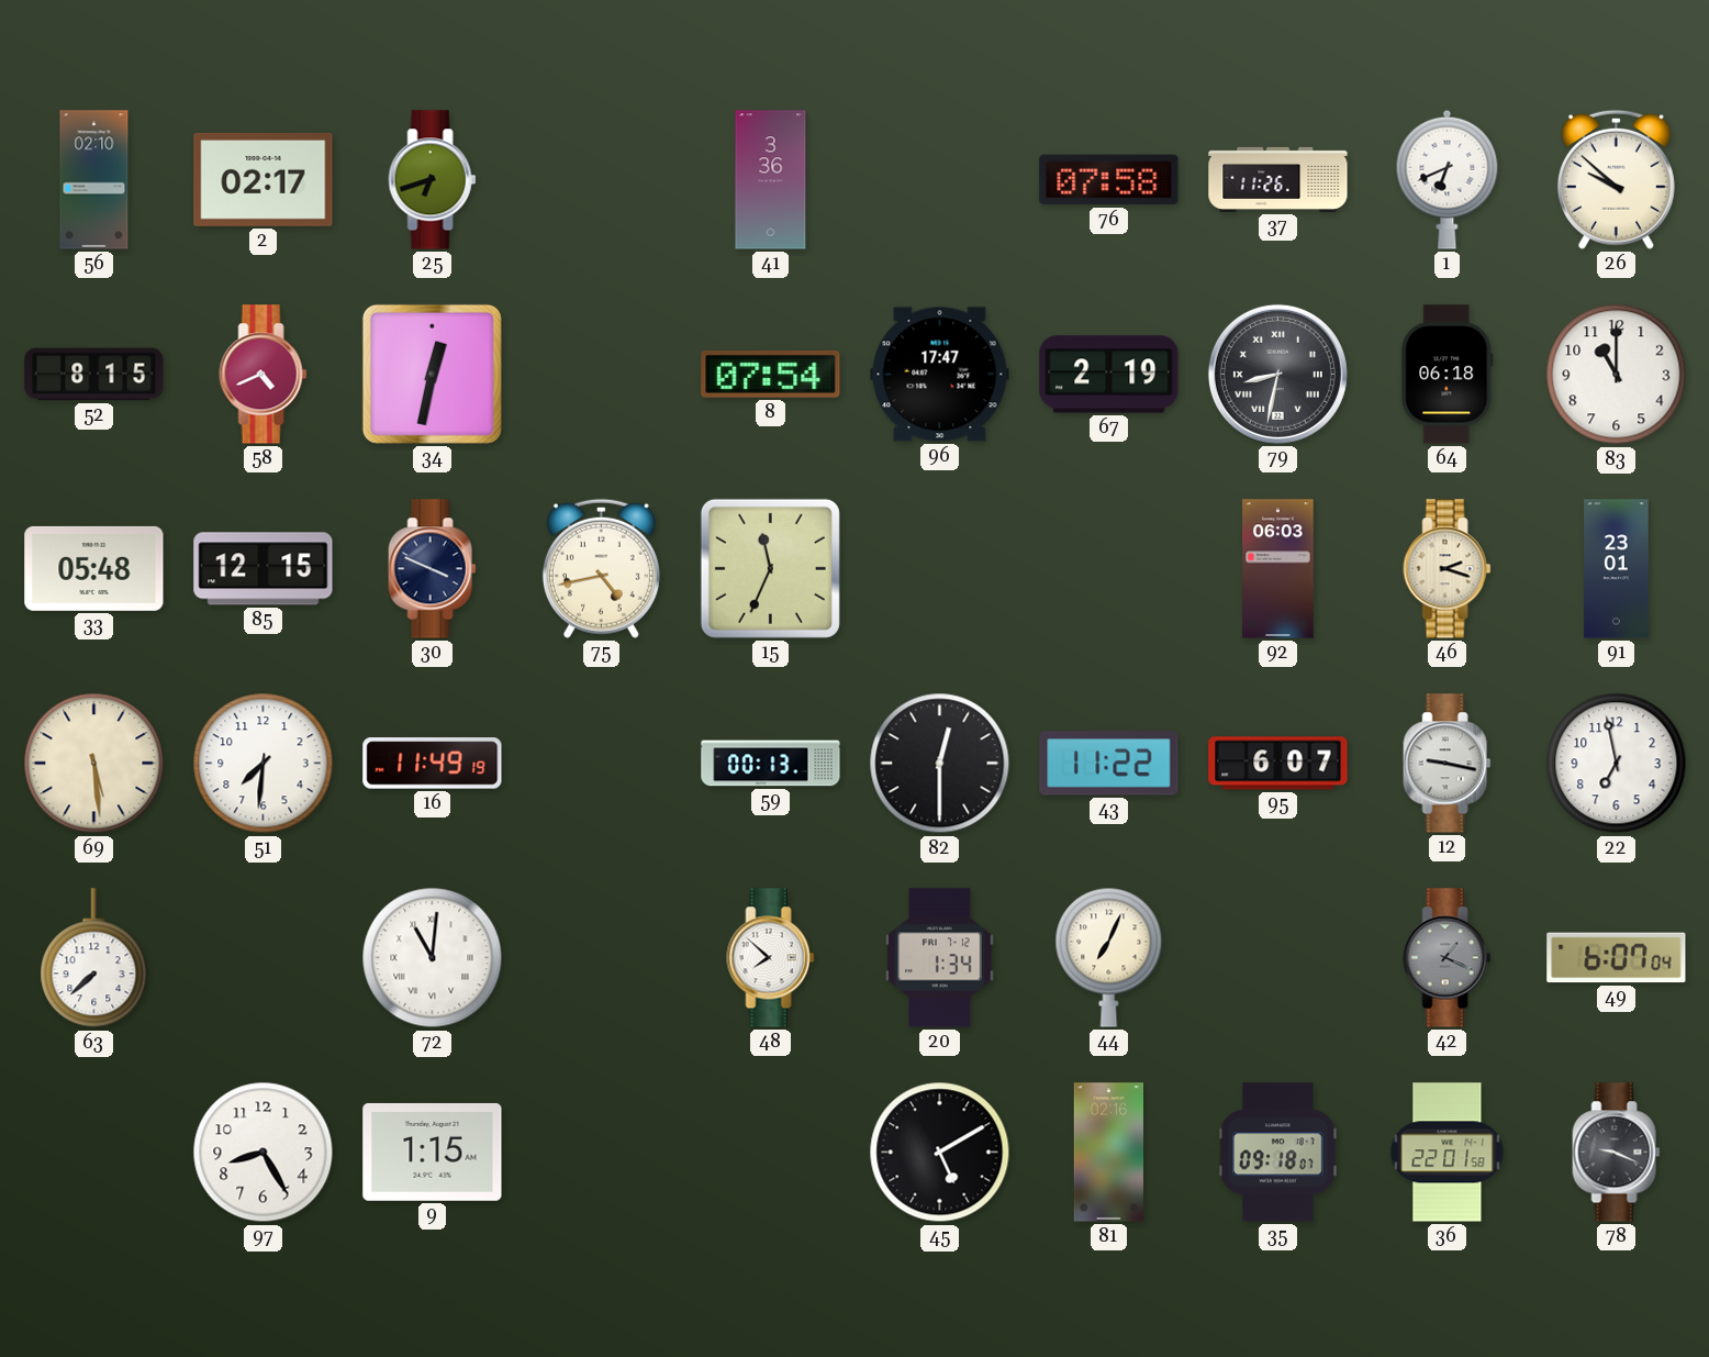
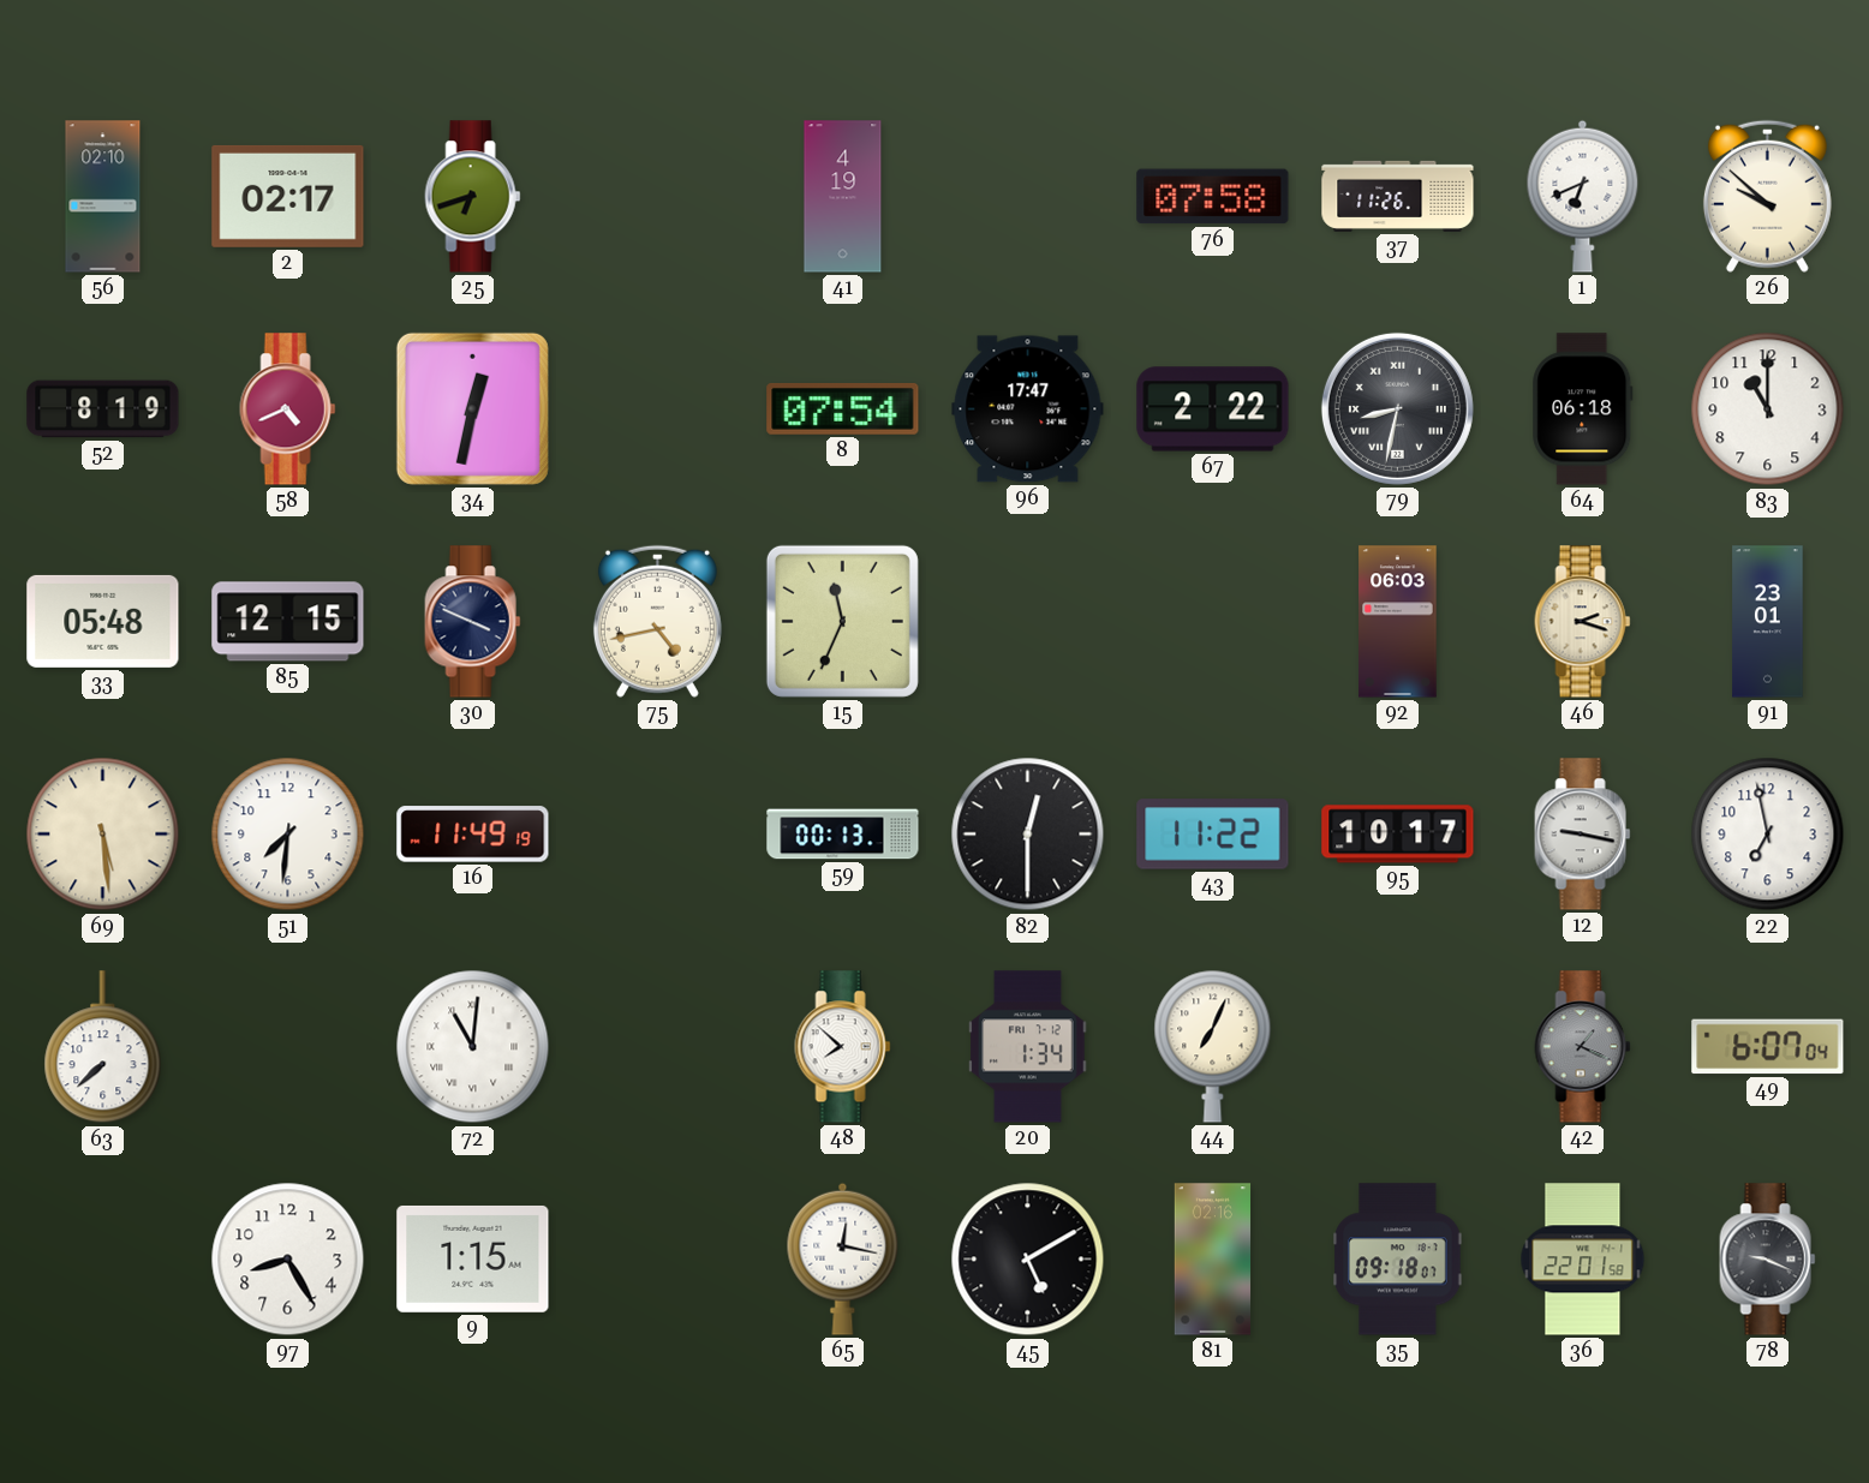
41: 3:36 -> 4:19 (843, 197)
52: 8:15 -> 8:19 (103, 409)
67: 2:19 -> 2:22 (1213, 409)
95: 6:07 -> 10:17 (1398, 835)
65: none -> 12:17 (843, 1258)
